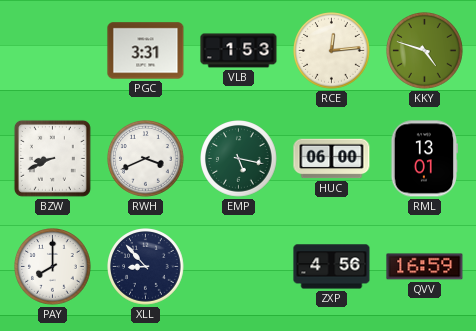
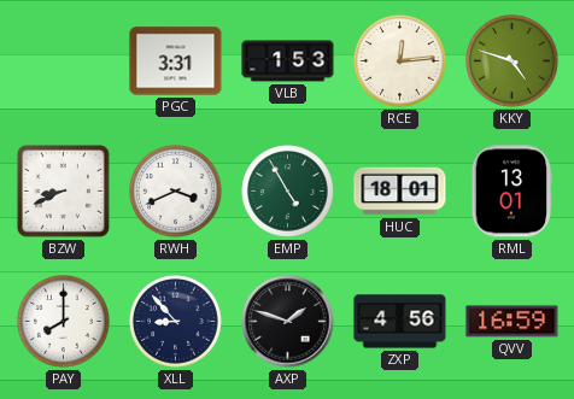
EMP: 5:17 -> 4:55 (288, 192)
HUC: 06:00 -> 18:01 (400, 192)
AXP: none -> 1:48 (288, 322)
